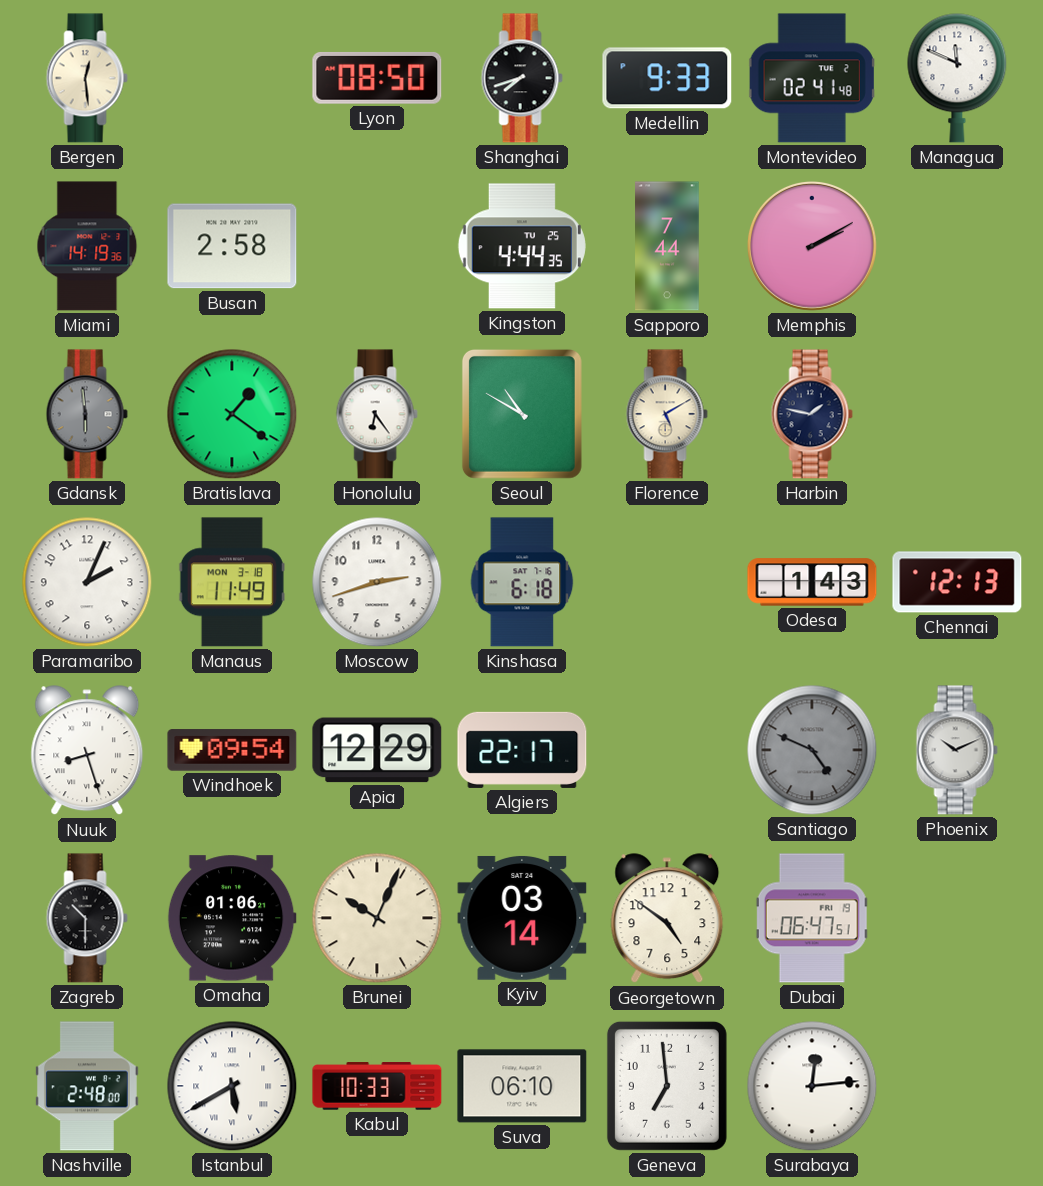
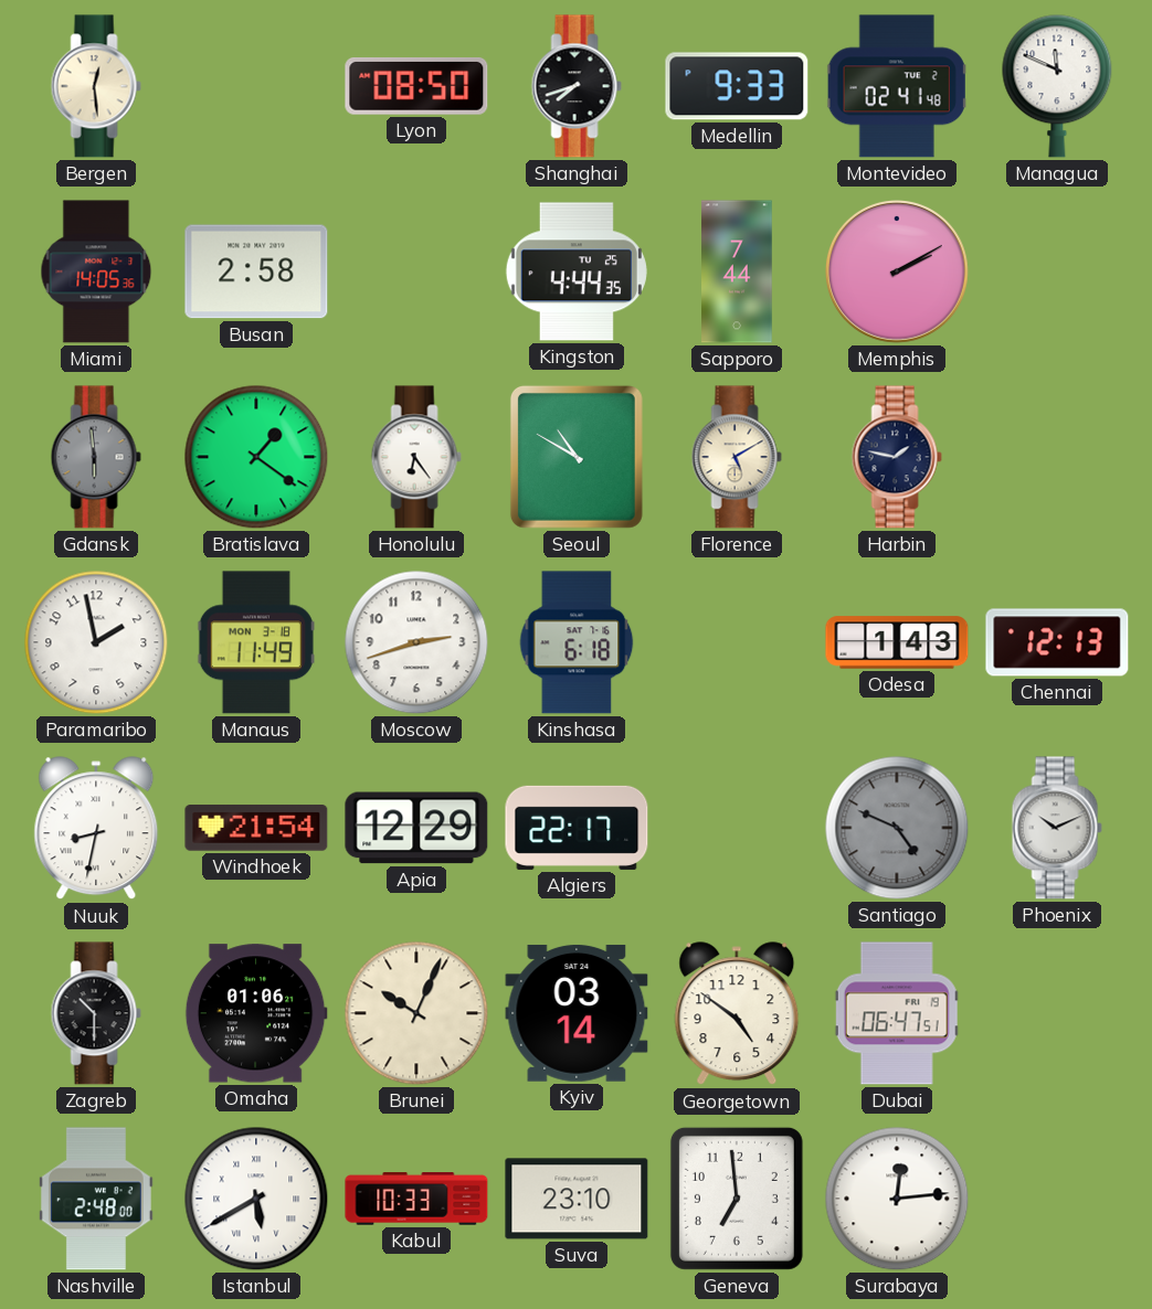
Miami: 14:19 -> 14:05 (96, 272)
Paramaribo: 2:04 -> 1:58 (96, 642)
Nuuk: 8:27 -> 8:32 (96, 829)
Windhoek: 09:54 -> 21:54 (256, 828)
Suva: 06:10 -> 23:10 (577, 1199)
